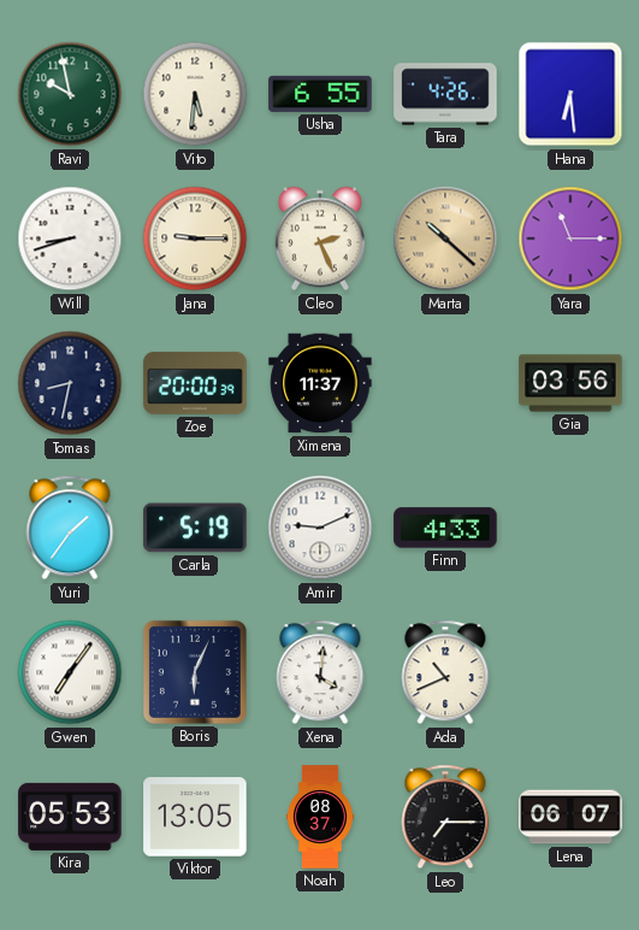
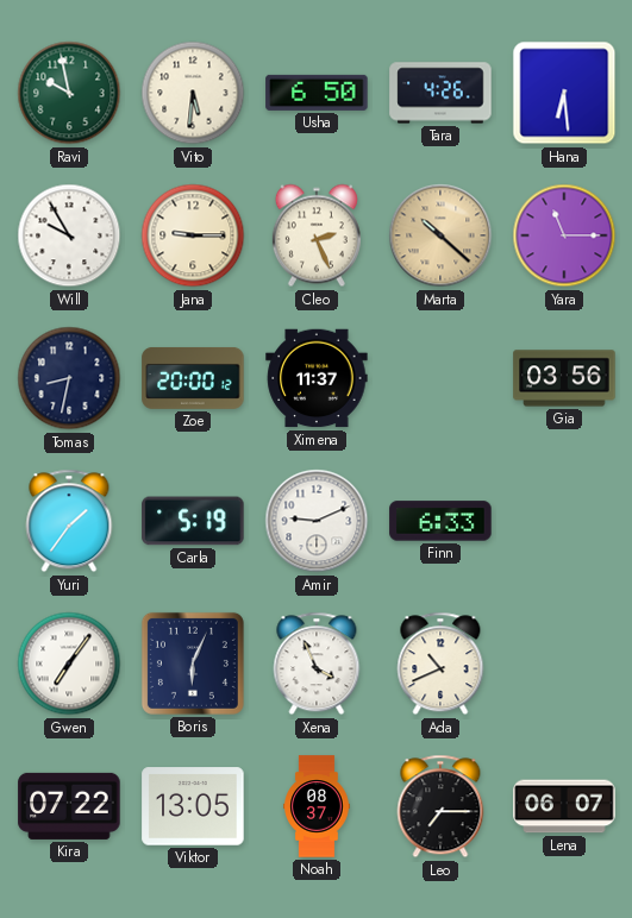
Usha: 6:55 -> 6:50 (317, 93)
Will: 8:42 -> 9:55 (69, 235)
Zoe: 20:00:39 -> 20:00:12 (193, 378)
Finn: 4:33 -> 6:33 (440, 521)
Xena: 4:01 -> 3:56 (317, 664)
Kira: 05:53 -> 07:22 (69, 806)
